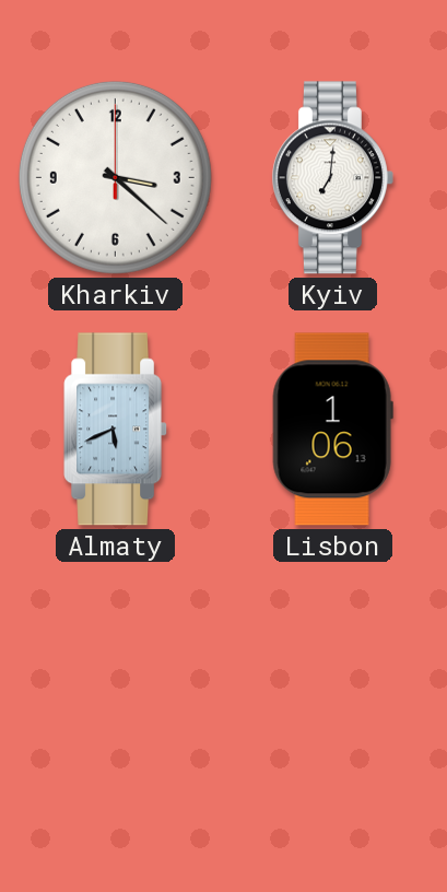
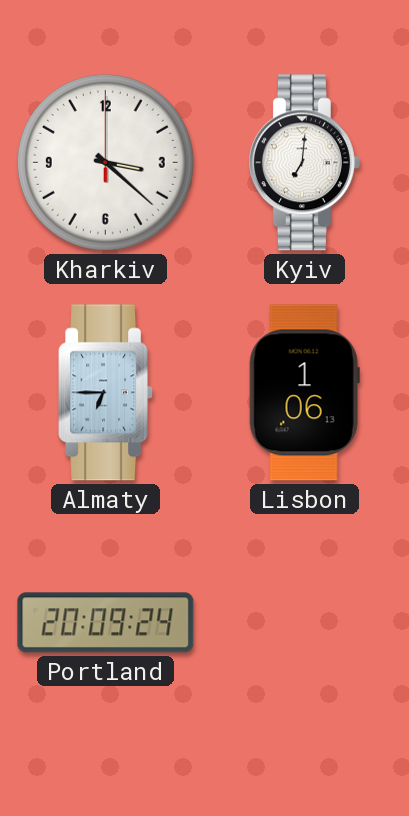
Almaty: 5:41 -> 6:45 (106, 393)
Portland: none -> 20:09 (106, 623)
